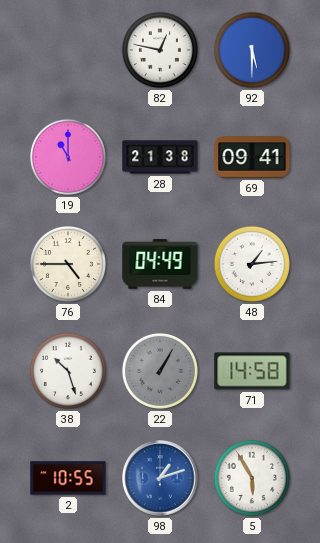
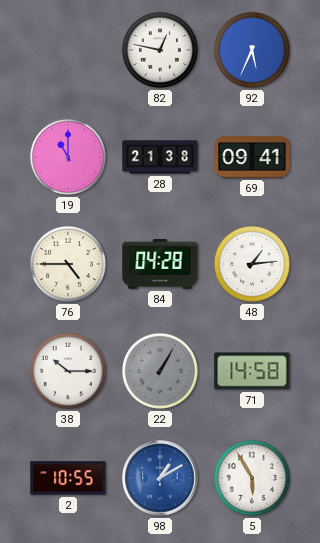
92: 5:30 -> 5:34 (252, 50)
84: 04:49 -> 04:28 (160, 264)
38: 10:27 -> 10:15 (68, 371)
98: 1:12 -> 1:10 (160, 478)
